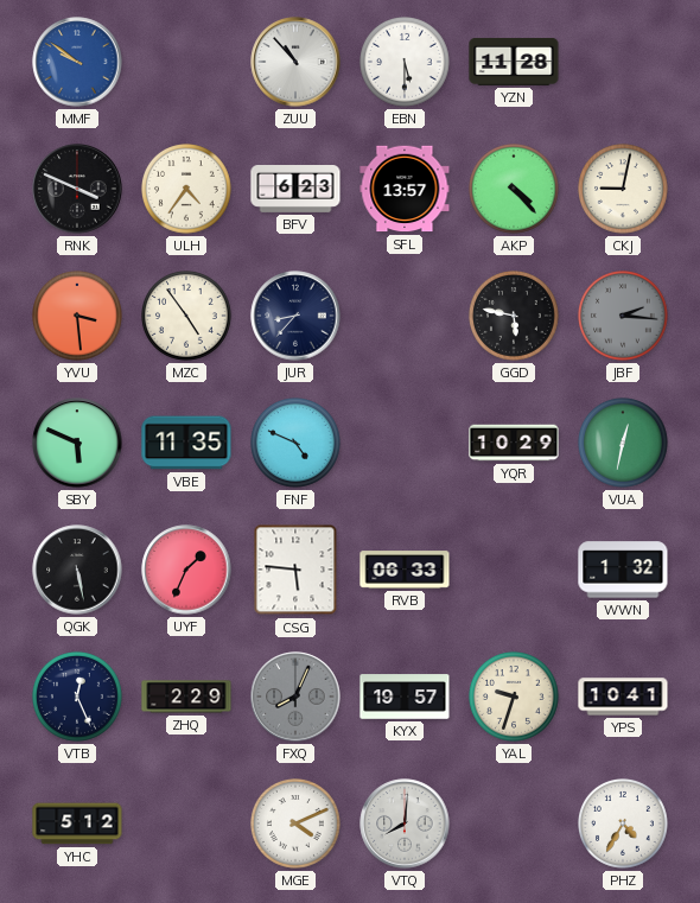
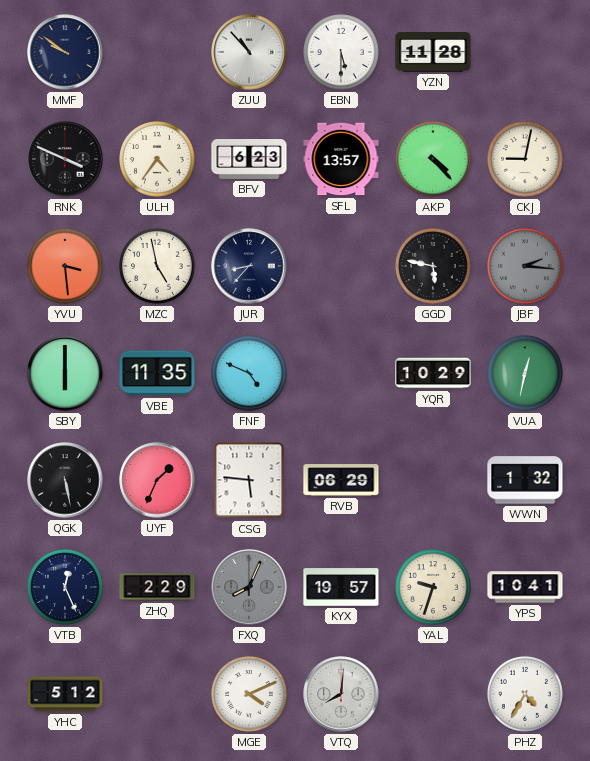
MMF dial: blue -> navy (65, 52)
MZC: 4:54 -> 4:58 (158, 267)
SBY: 5:49 -> 6:00 (65, 373)
RVB: 06:33 -> 06:29 (341, 480)
